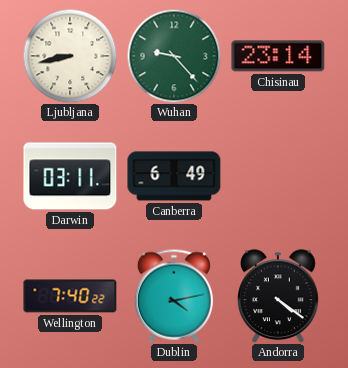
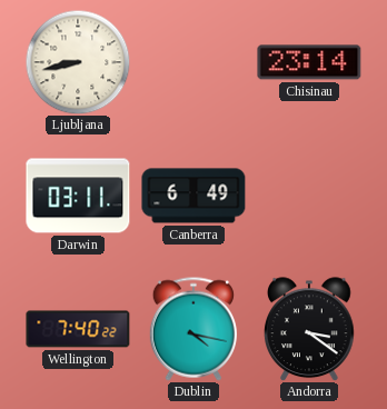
Wuhan: 9:23 -> none (174, 56)
Dublin: 4:13 -> 4:17 (193, 329)
Andorra: 4:21 -> 3:21 (310, 329)
